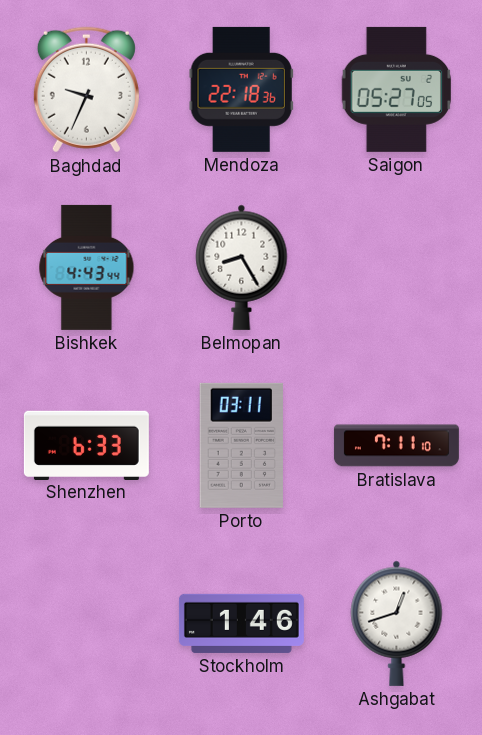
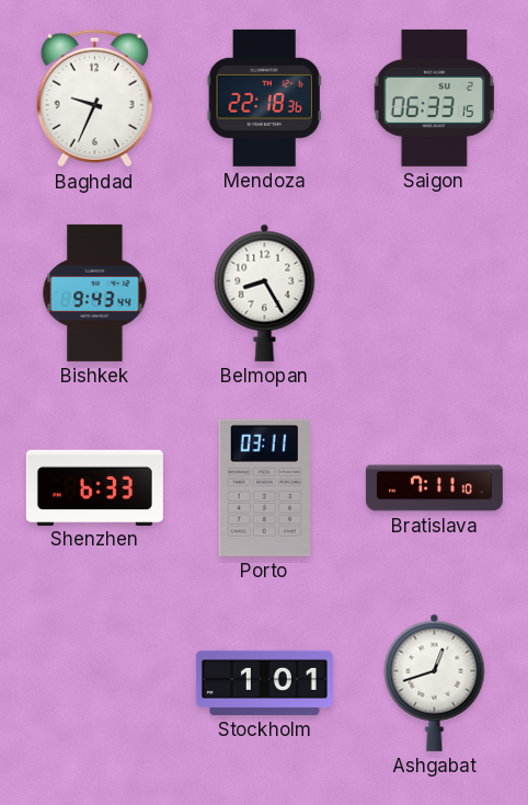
Saigon: 05:27 -> 06:33 (435, 97)
Bishkek: 4:43 -> 9:43 (95, 292)
Stockholm: 1:46 -> 1:01 (264, 682)
